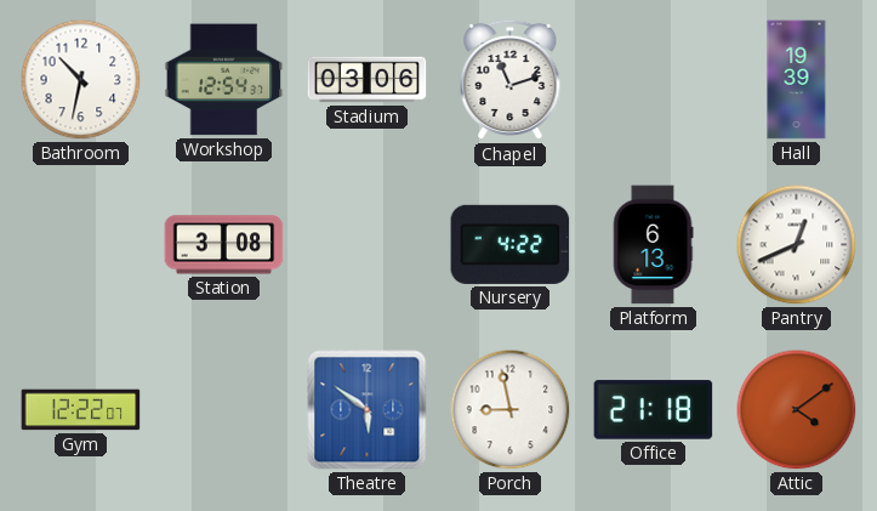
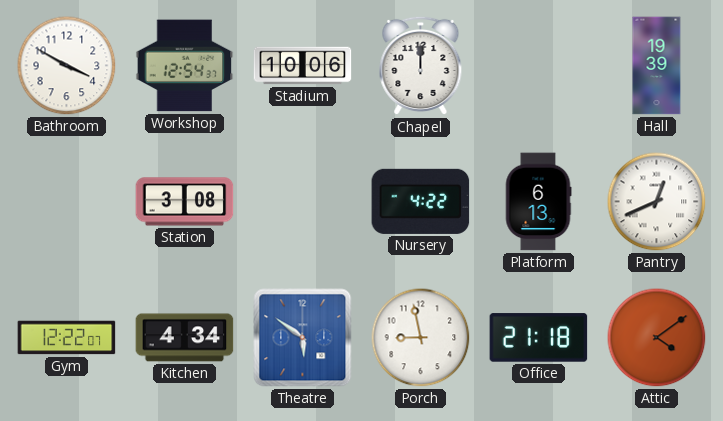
Bathroom: 10:32 -> 3:50 (67, 66)
Stadium: 03:06 -> 10:06 (303, 66)
Chapel: 11:12 -> 12:00 (421, 66)
Kitchen: none -> 4:34 (185, 338)
